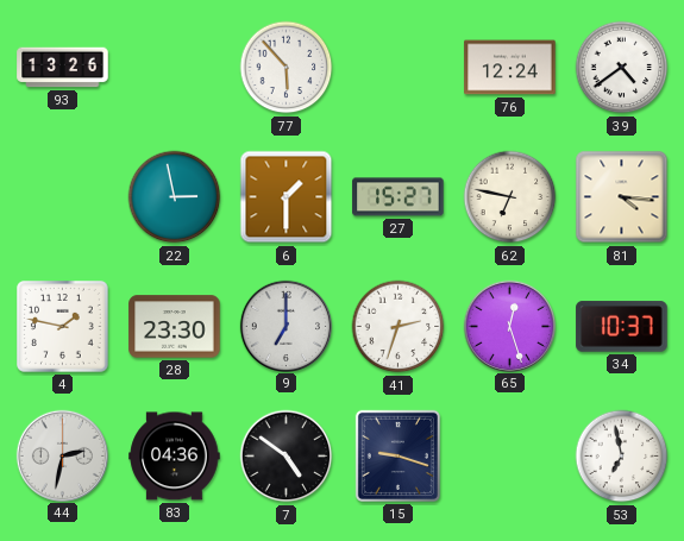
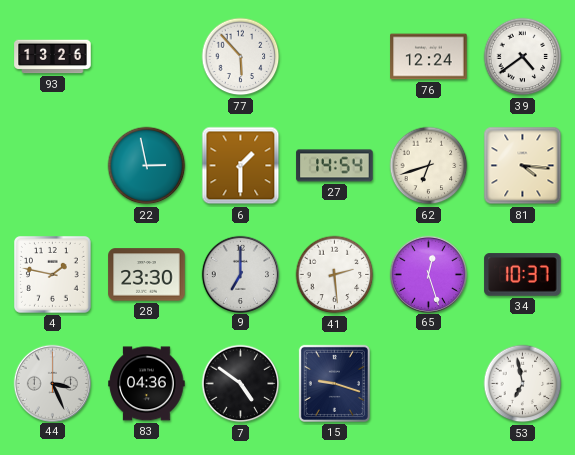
27: 15:27 -> 14:54 (335, 166)
62: 6:47 -> 6:42 (429, 166)
41: 2:33 -> 2:29 (335, 275)
44: 2:32 -> 3:26 (52, 383)
